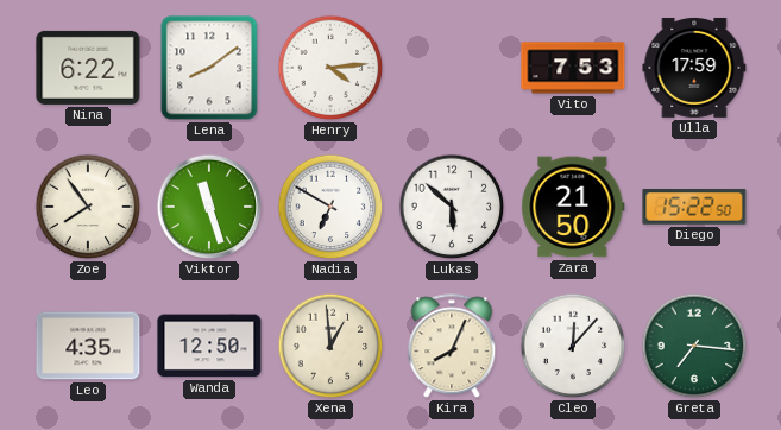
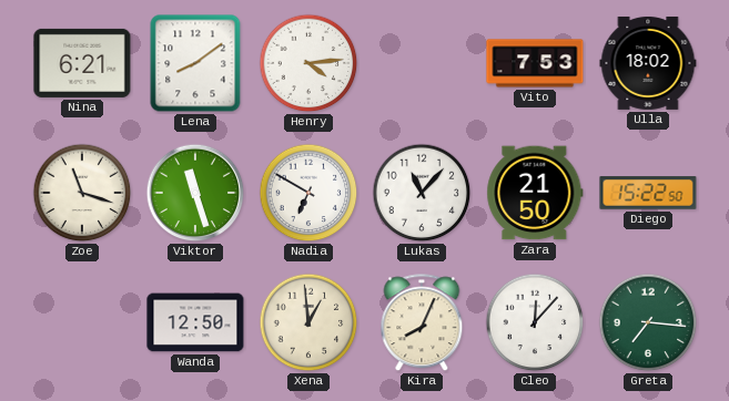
Nina: 6:22 -> 6:21 (82, 63)
Ulla: 17:59 -> 18:02 (648, 63)
Zoe: 7:54 -> 11:18 (82, 193)
Lukas: 5:52 -> 11:07 (422, 193)
Leo: 4:35 -> none (88, 346)
